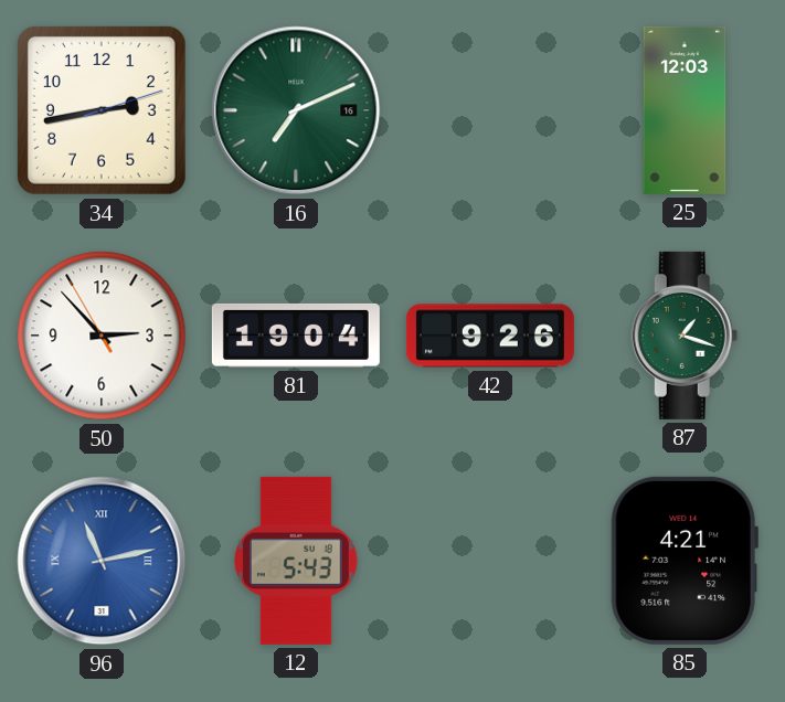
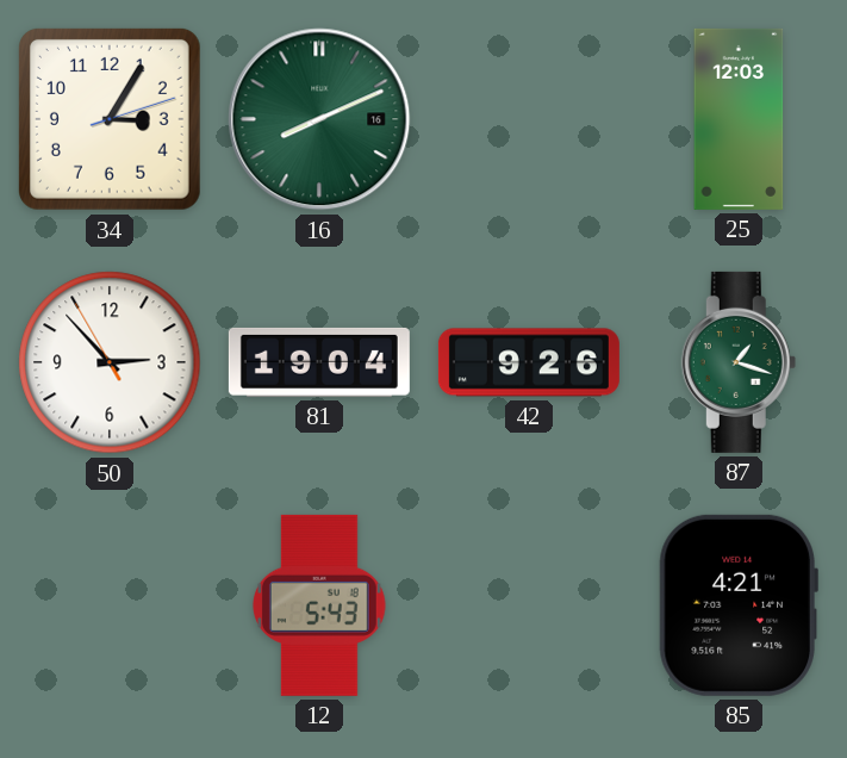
34: 2:43 -> 3:05 (110, 119)
16: 7:11 -> 8:11 (319, 119)
96: 11:13 -> none (102, 561)
